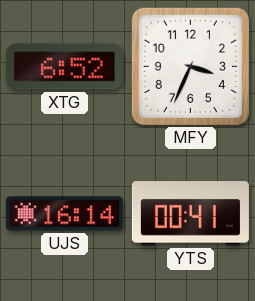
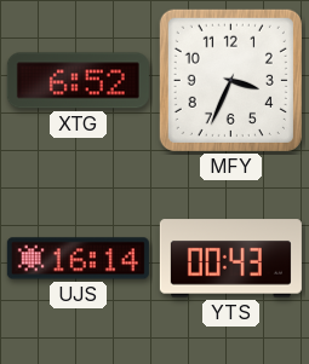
YTS: 00:41 -> 00:43 (230, 259)
